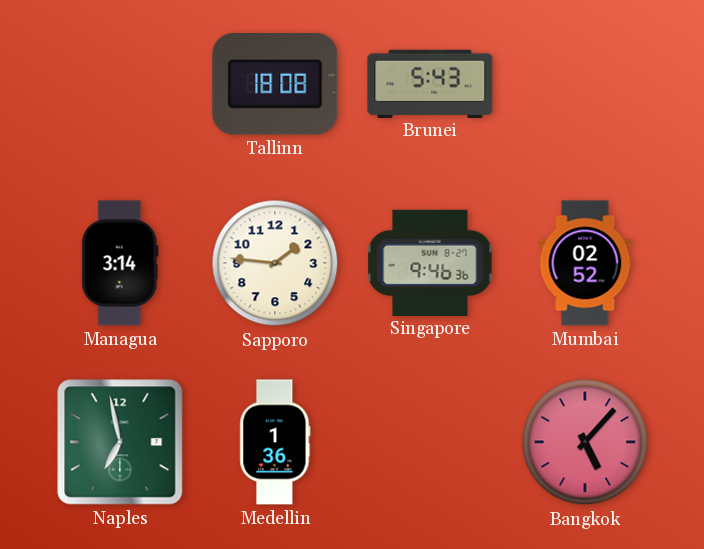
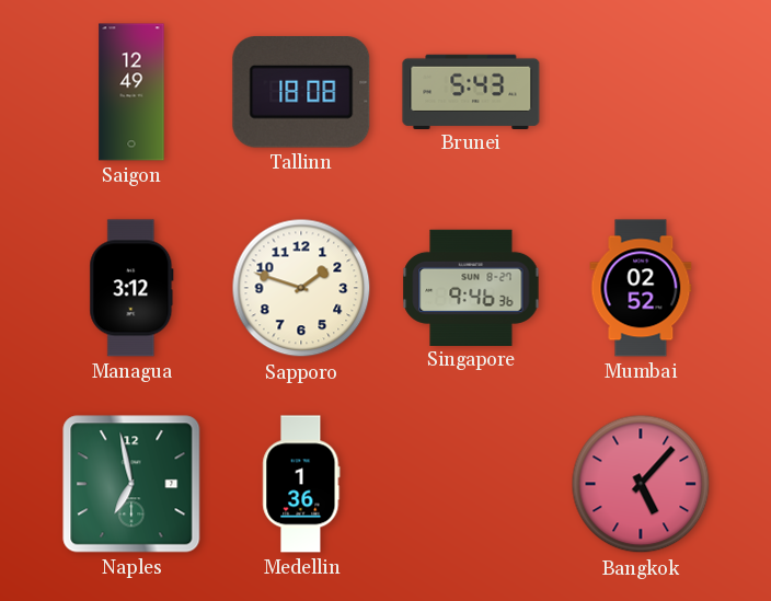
Saigon: none -> 12:49 (131, 92)
Managua: 3:14 -> 3:12 (131, 288)
Sapporo: 1:46 -> 1:48 (301, 288)
